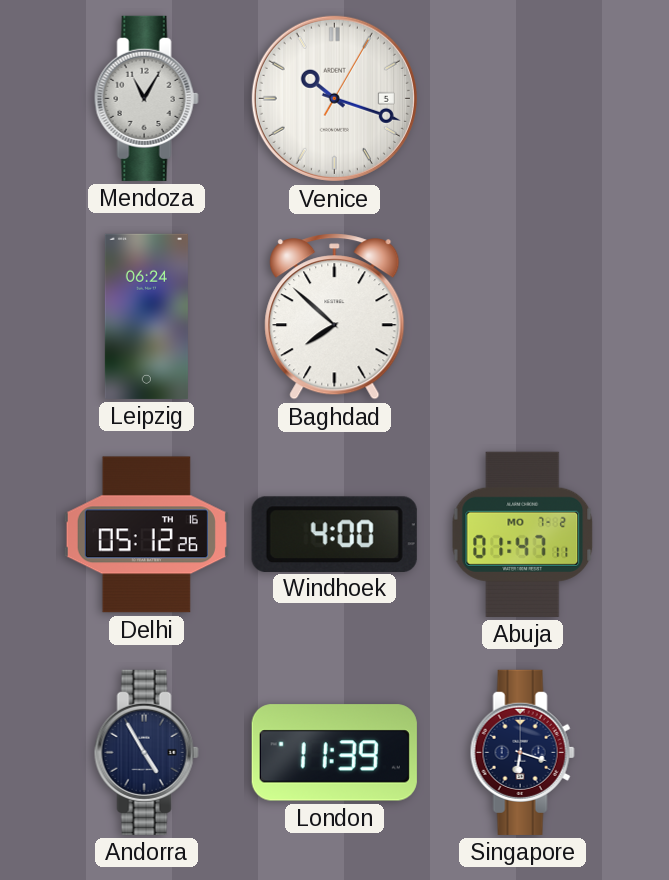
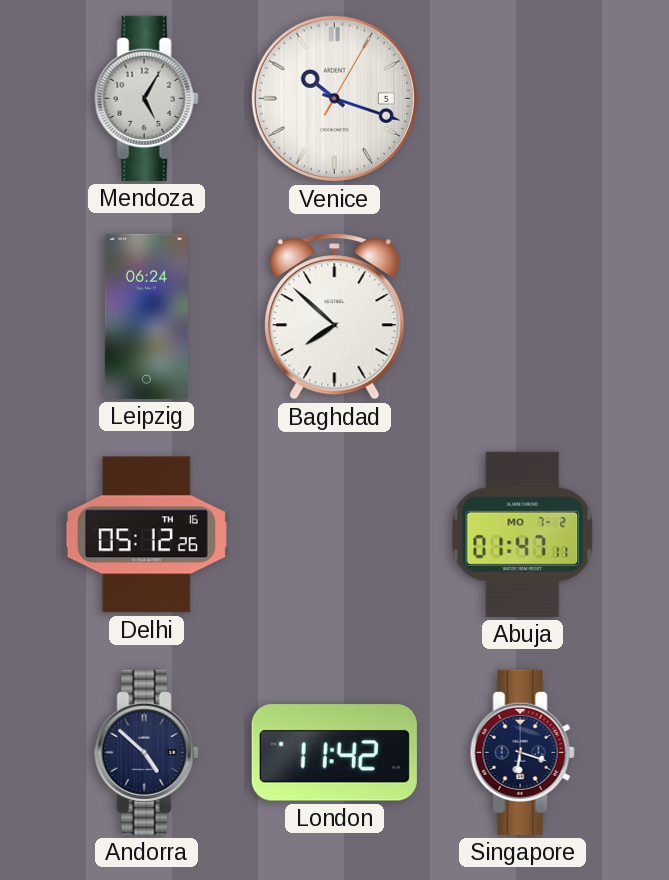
Mendoza: 11:05 -> 5:05 (146, 98)
Windhoek: 4:00 -> none (334, 534)
Andorra: 4:55 -> 4:52 (146, 752)
London: 11:39 -> 11:42 (334, 753)
